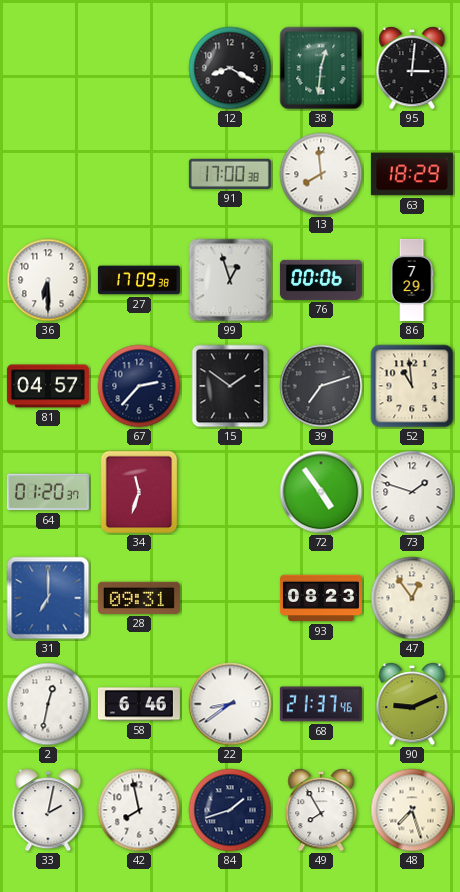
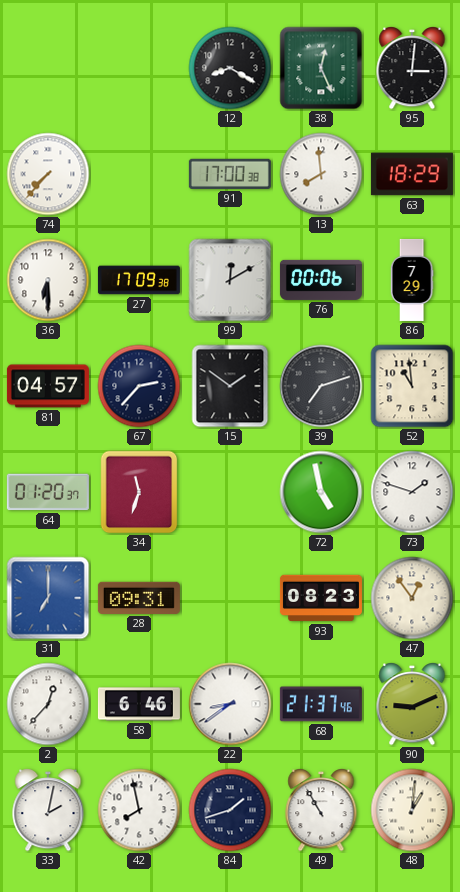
38: 12:31 -> 12:26 (321, 68)
74: none -> 7:37 (48, 174)
99: 12:57 -> 12:10 (230, 280)
72: 4:54 -> 4:58 (321, 492)
2: 12:32 -> 12:37 (48, 704)
49: 7:55 -> 10:55 (321, 811)
48: 7:27 -> 1:01 (412, 810)
